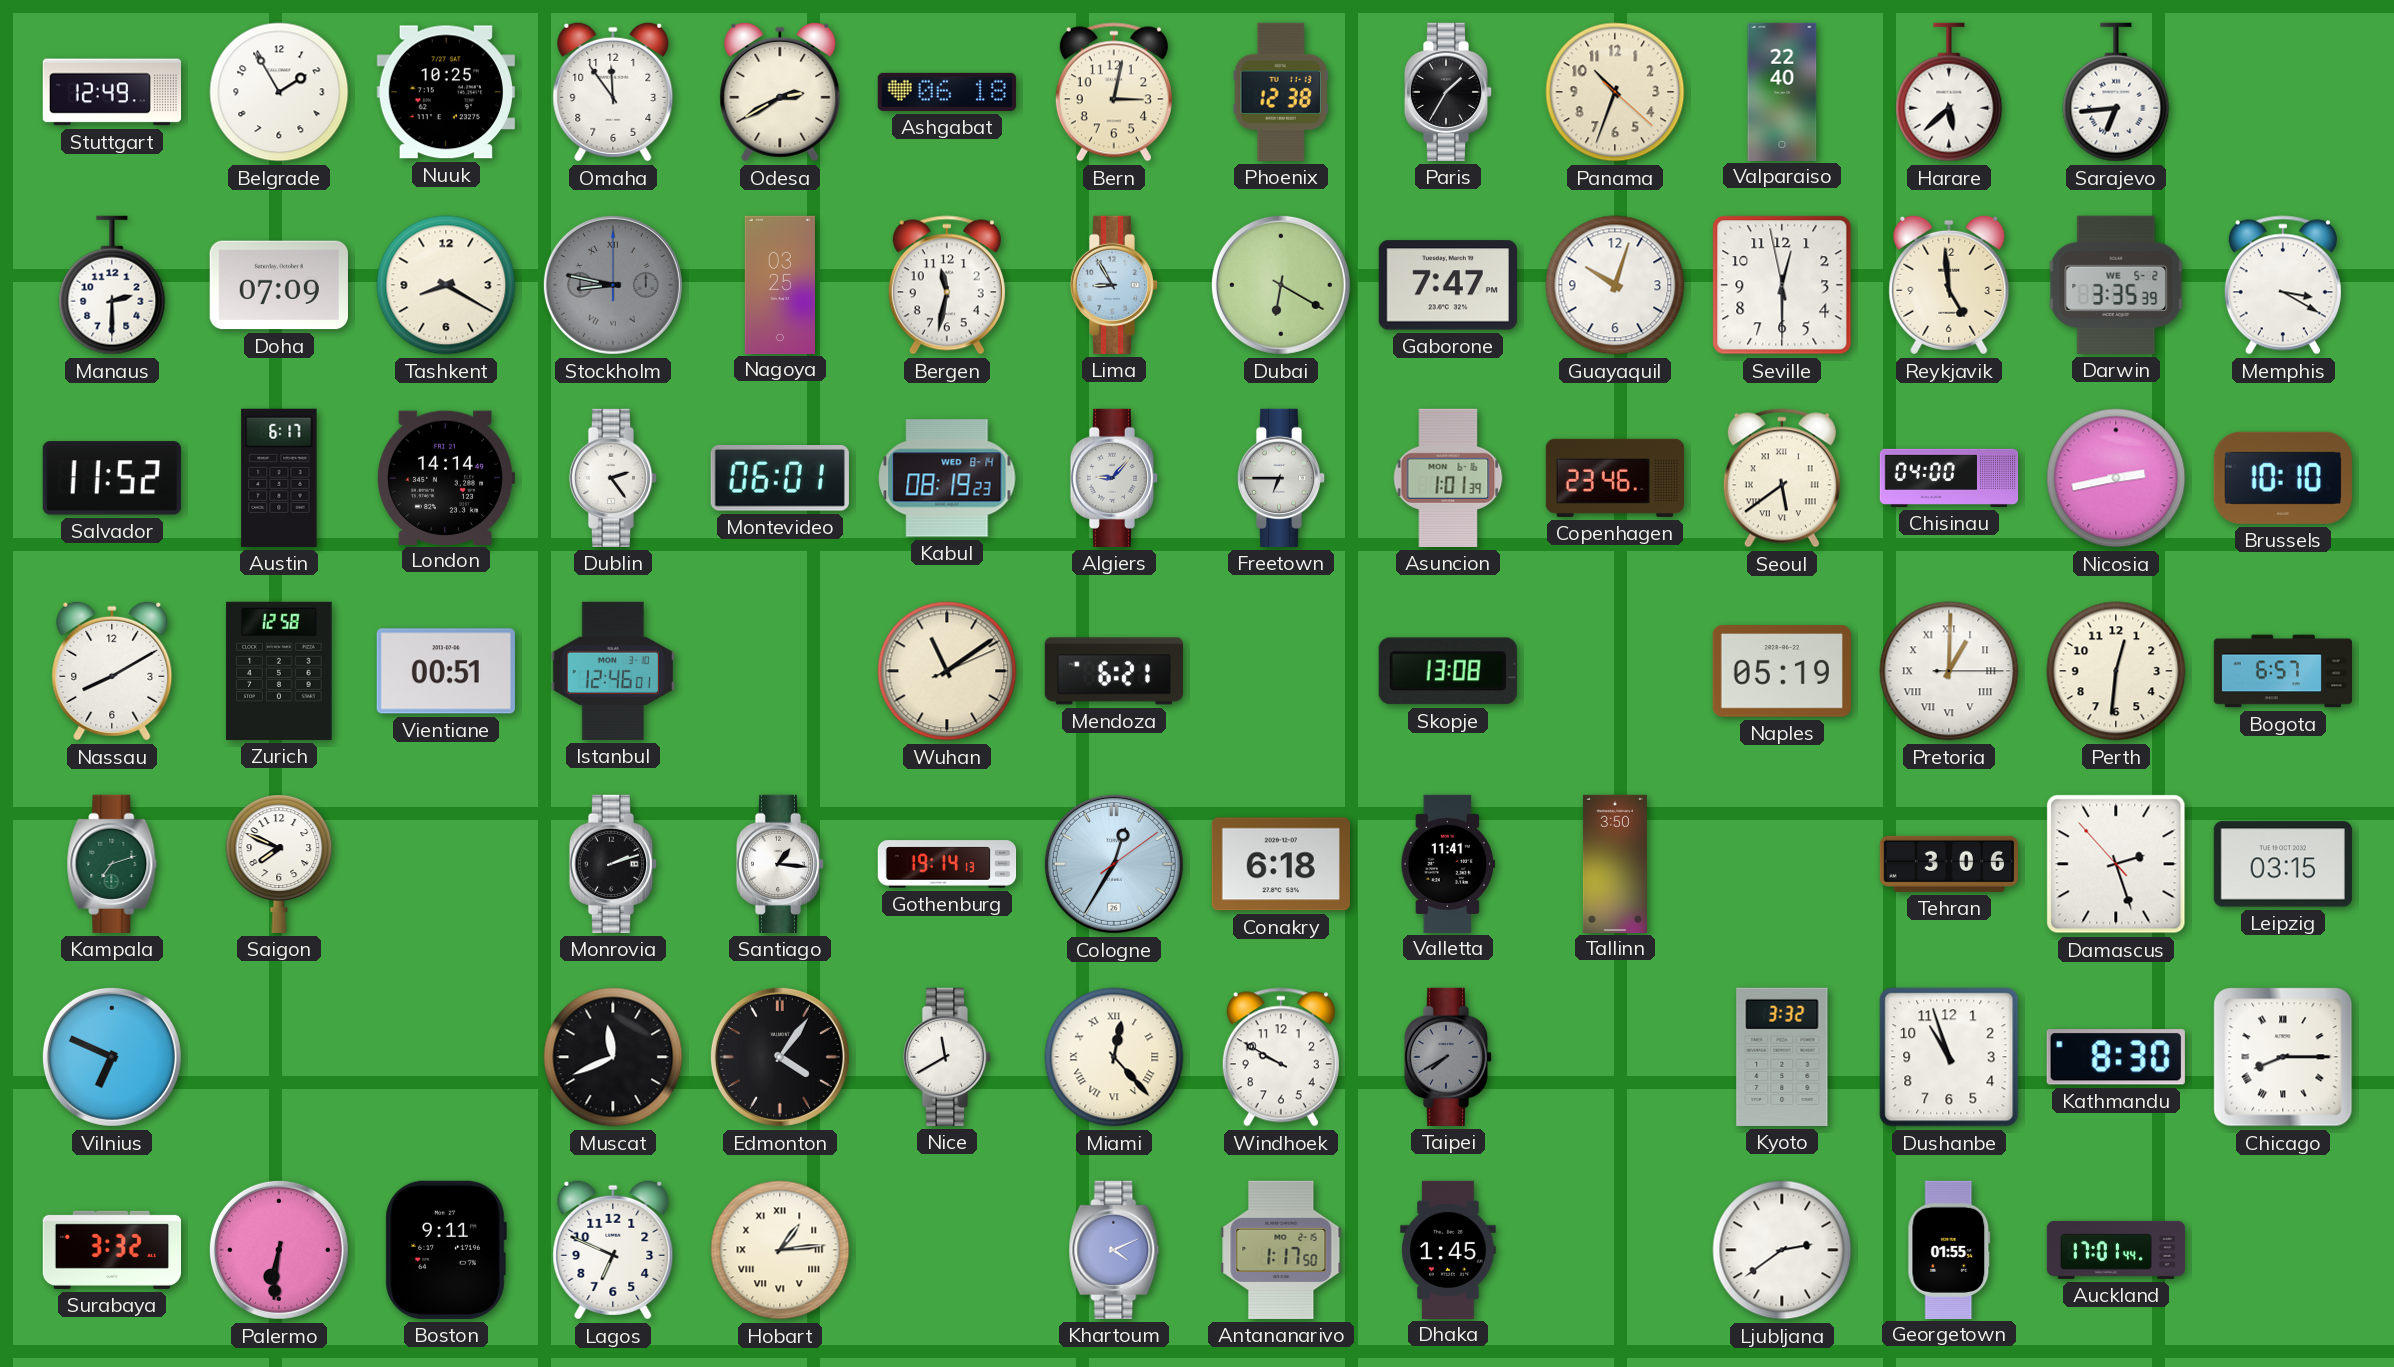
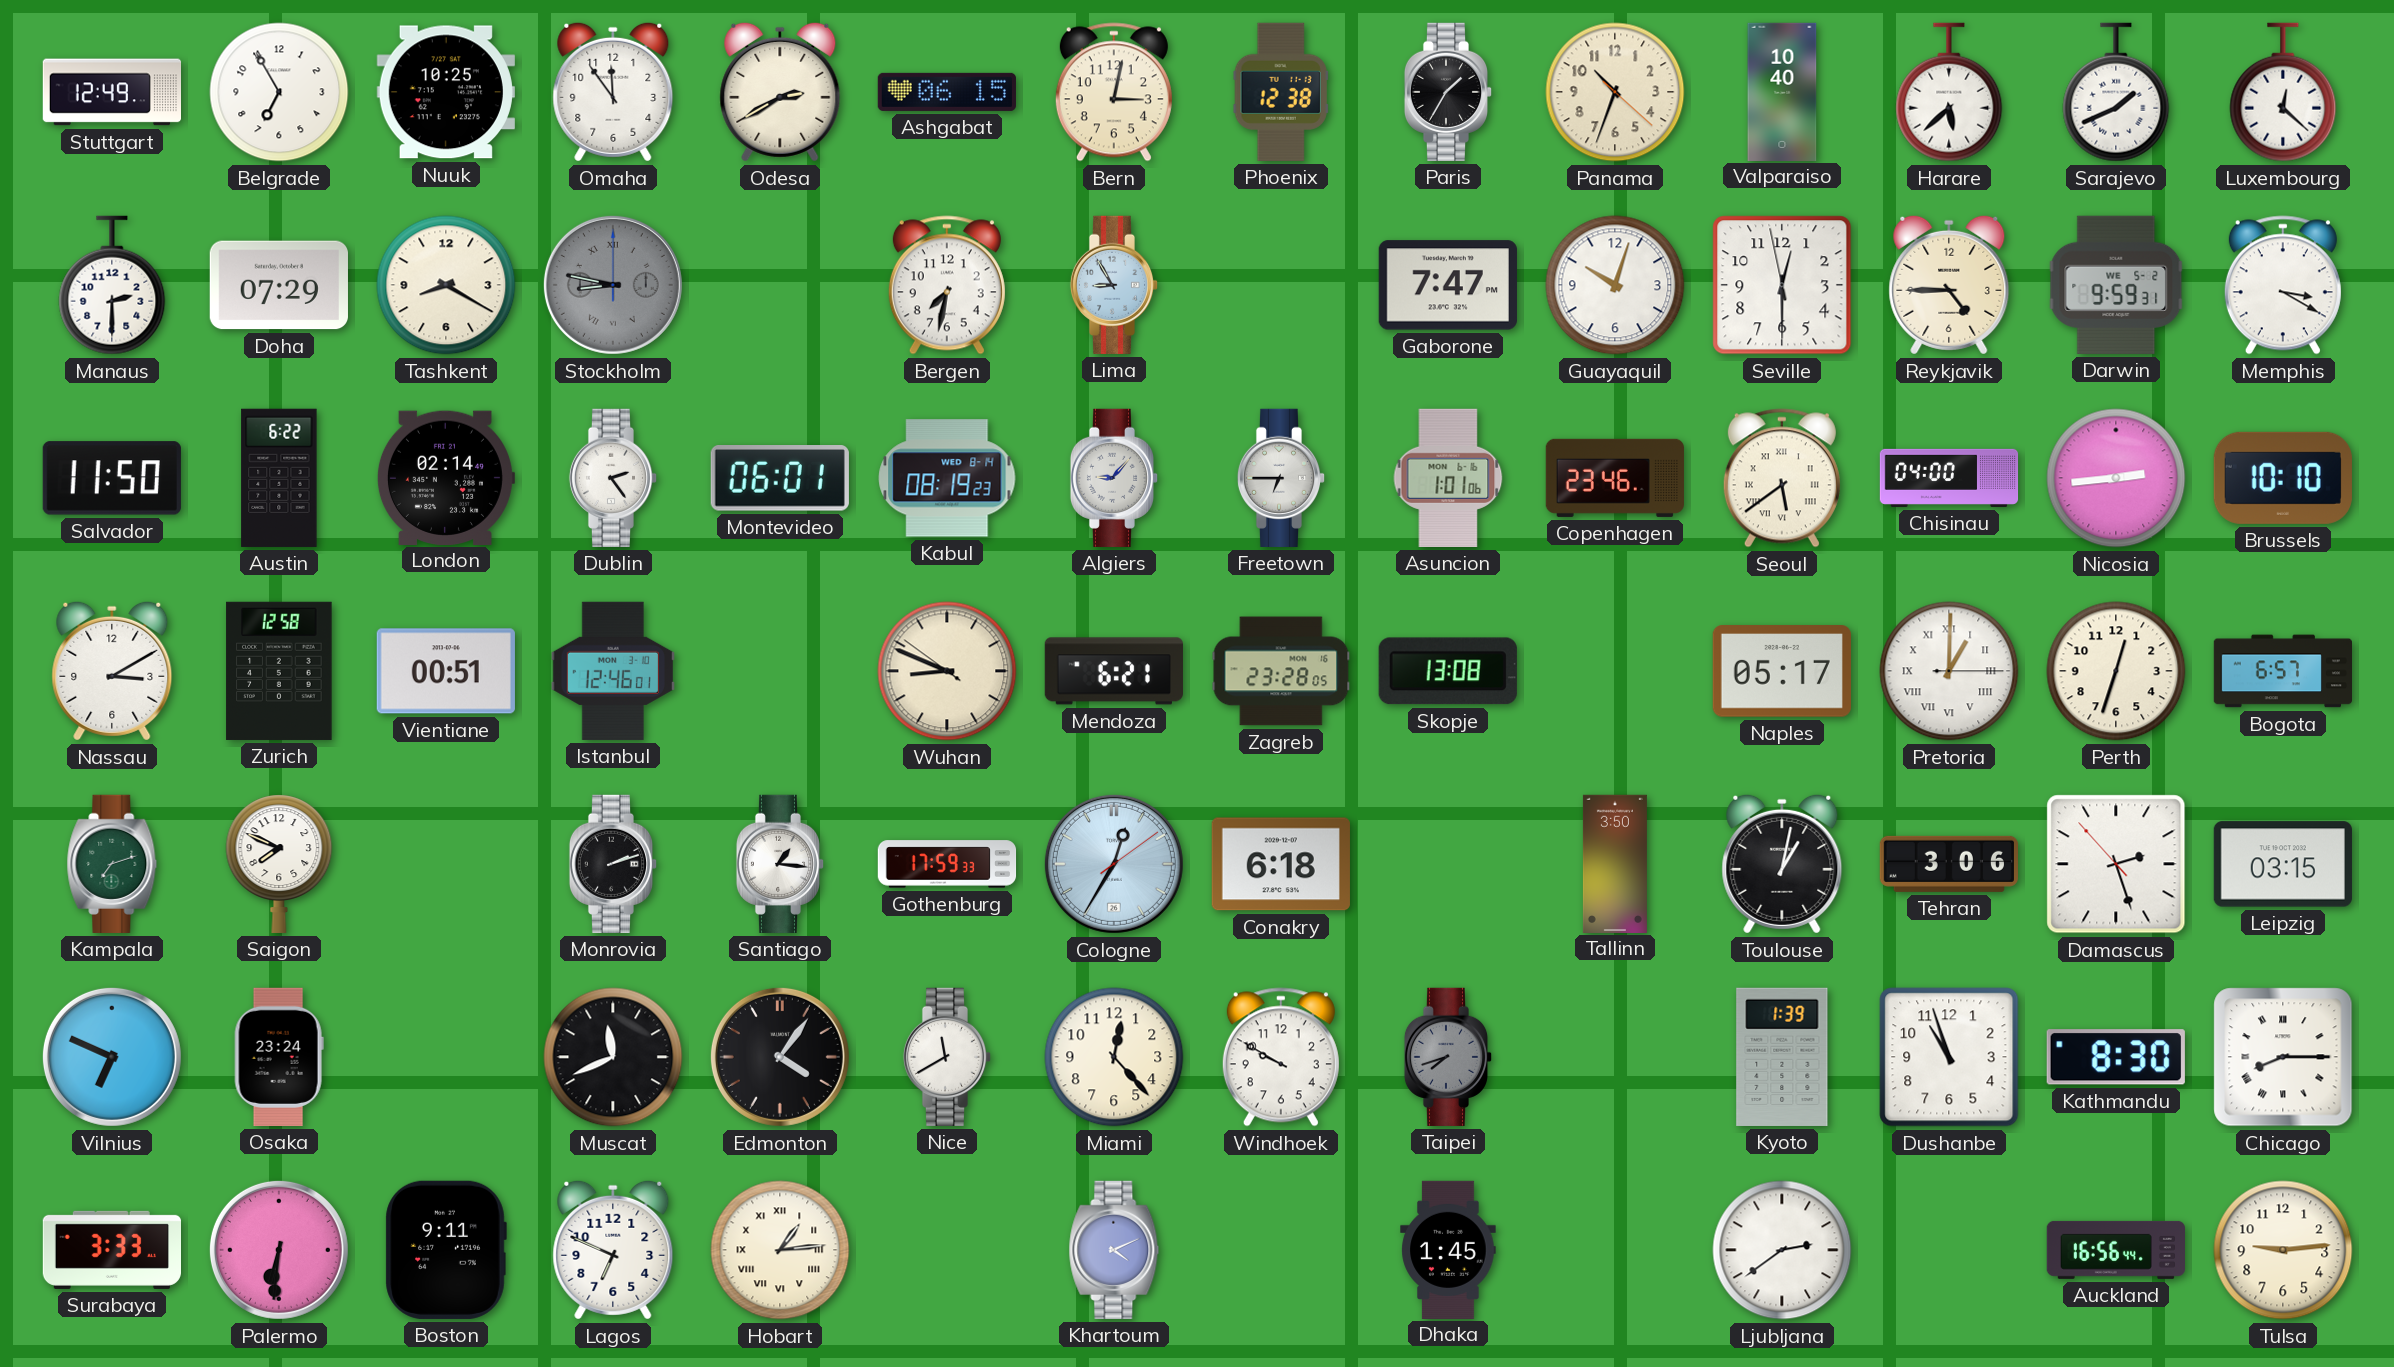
Belgrade: 1:55 -> 6:55 (279, 92)
Ashgabat: 06:18 -> 06:15 (947, 92)
Valparaiso: 22:40 -> 10:40 (1782, 91)
Sarajevo: 6:44 -> 1:41 (2116, 92)
Luxembourg: none -> 12:22 (2283, 92)
Doha: 07:09 -> 07:29 (279, 285)
Nagoya: 03:25 -> none (780, 284)
Bergen: 11:32 -> 7:32 (947, 285)
Dubai: 6:20 -> none (1281, 285)
Reykjavik: 4:59 -> 4:45 (1949, 285)
Darwin: 3:35 -> 9:59 (2116, 285)
Salvador: 11:52 -> 11:50 (112, 478)
Austin: 6:17 -> 6:22 (279, 478)
London: 14:14 -> 02:14 (445, 477)
Asuncion: 1:01:39 -> 1:01:06 (1448, 478)
Nicosia: 2:43 -> 2:44 (2116, 478)
Nassau: 8:10 -> 3:10 (112, 671)
Wuhan: 11:09 -> 8:48 (947, 671)
Zagreb: none -> 23:28 (1281, 671)
Naples: 05:19 -> 05:17 (1782, 671)
Perth: 12:31 -> 12:33 (2116, 671)
Gothenburg: 19:14 -> 17:59 (947, 864)
Valletta: 11:41 -> none (1447, 863)
Toulouse: none -> 1:02 (1782, 864)
Osaka: none -> 23:24 (279, 1057)
Miami numerals: Roman -> Arabic (1114, 1057)
Taipei: 7:40 -> 7:42 (1448, 1057)
Kyoto: 3:32 -> 1:39 (1782, 1057)
Surabaya: 3:32 -> 3:33 (111, 1250)
Antananarivo: 1:17 -> none (1281, 1250)
Georgetown: 01:55 -> none (1949, 1249)
Auckland: 17:01 -> 16:56 (2115, 1250)
Tulsa: none -> 9:14 (2283, 1250)
